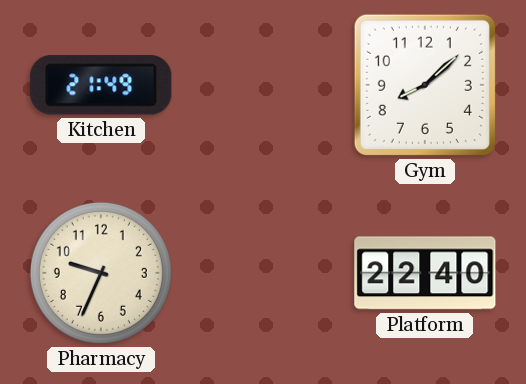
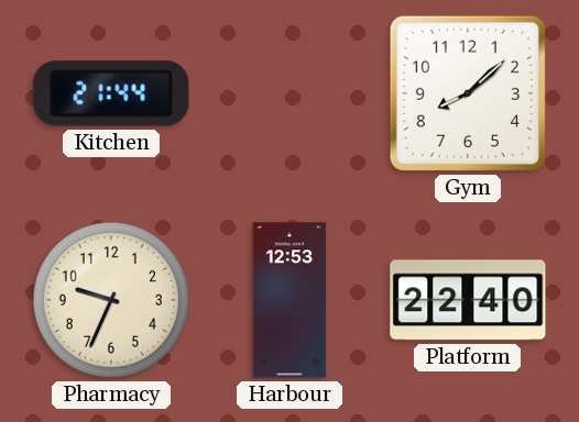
Kitchen: 21:49 -> 21:44 (111, 93)
Harbour: none -> 12:53 (289, 300)
